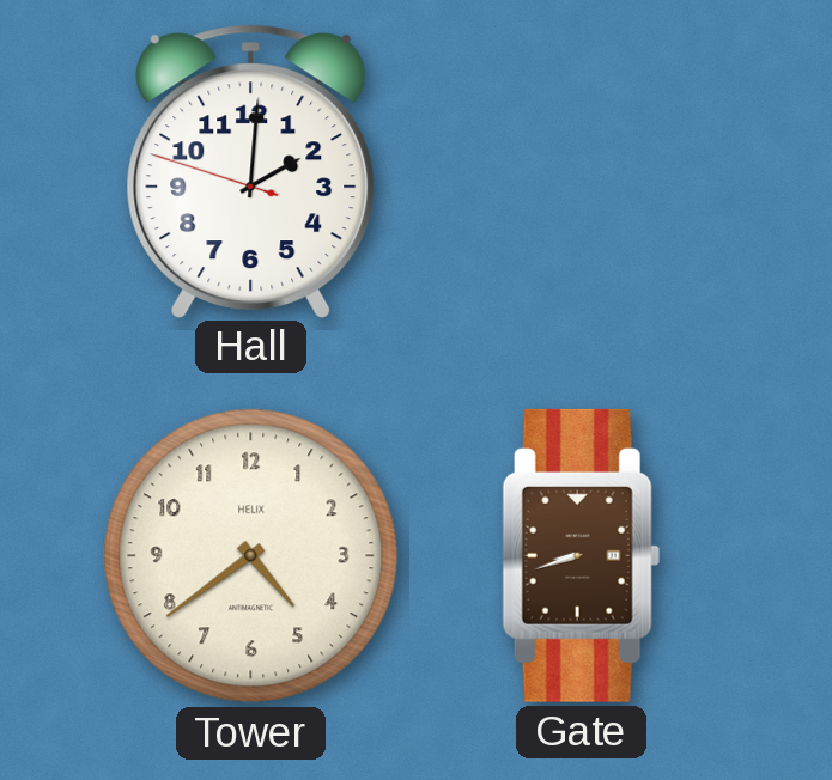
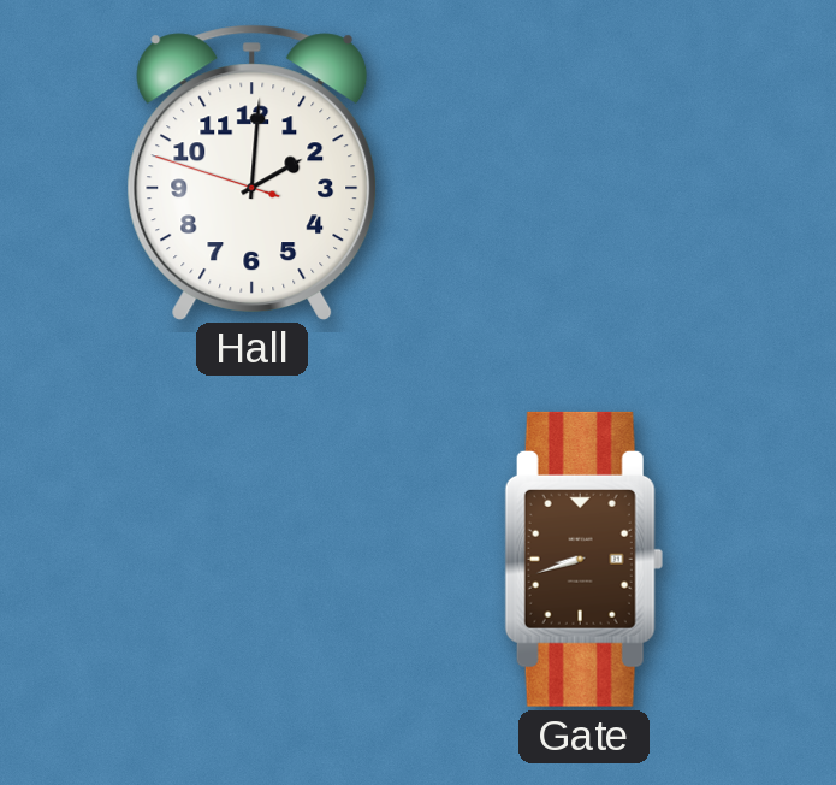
Tower: 4:39 -> none (251, 556)
